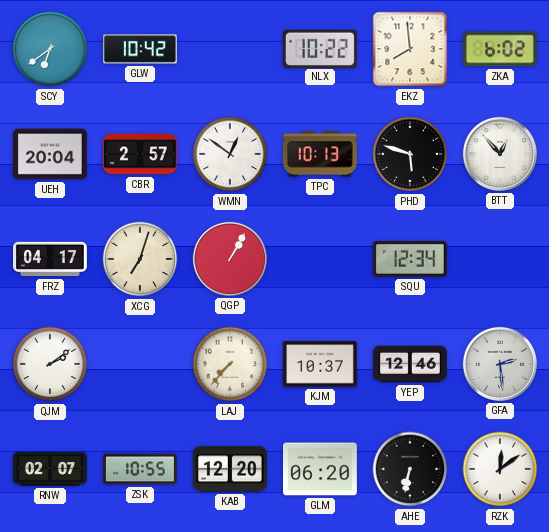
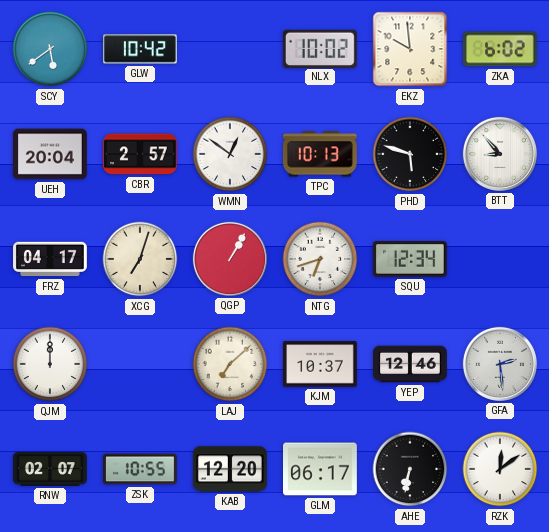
SCY: 6:39 -> 5:39 (50, 49)
NLX: 10:22 -> 10:02 (320, 48)
EKZ: 7:59 -> 9:59 (410, 49)
BTT: 12:53 -> 8:53 (500, 154)
NTG: none -> 6:42 (320, 259)
QJM: 2:09 -> 12:00 (50, 364)
LAJ: 7:37 -> 7:08 (230, 364)
GLM: 06:20 -> 06:17 (321, 469)
